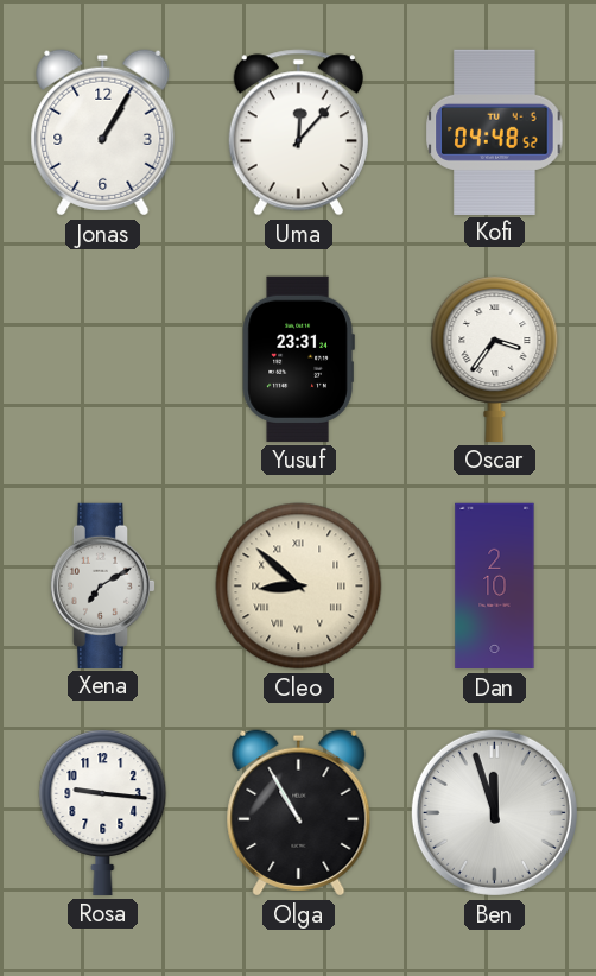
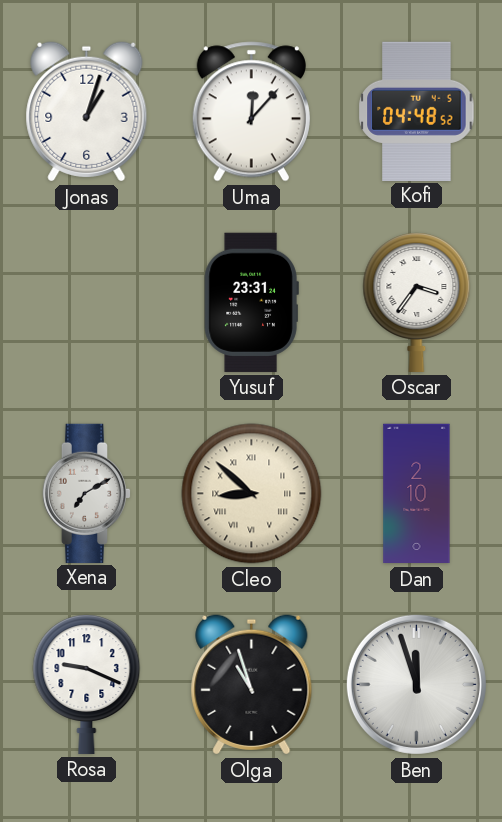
Jonas: 1:05 -> 1:03 (87, 112)
Rosa: 9:16 -> 9:19 (87, 684)
Olga: 10:55 -> 10:57 (252, 685)
